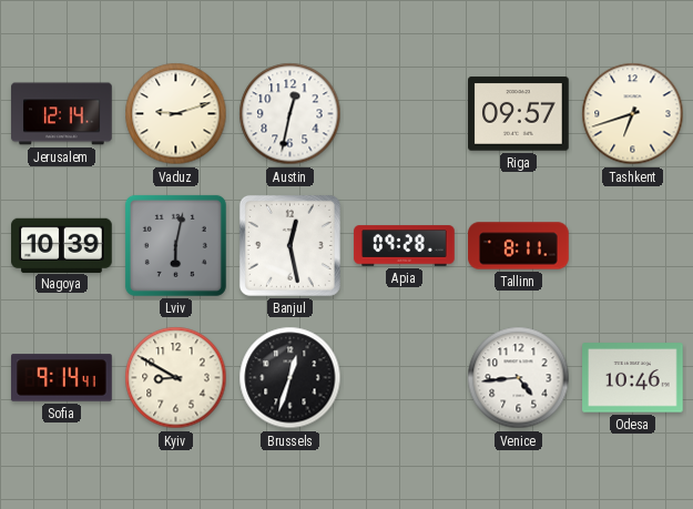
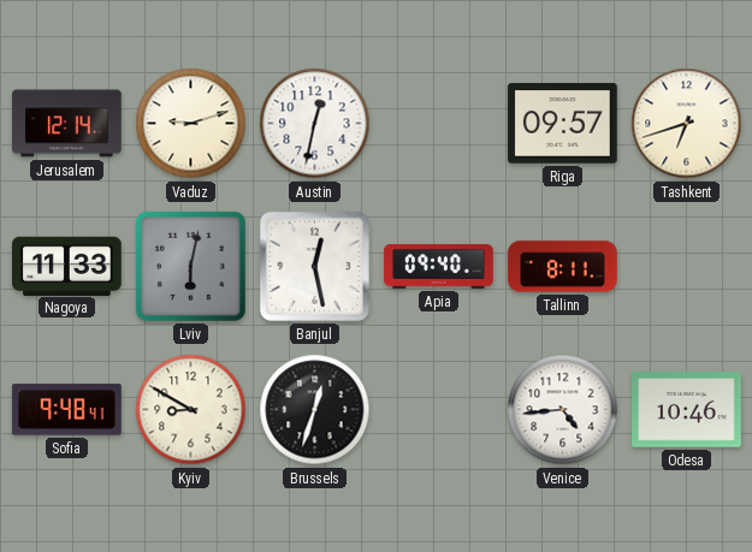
Nagoya: 10:39 -> 11:33 (67, 266)
Apia: 09:28 -> 09:40 (439, 267)
Sofia: 9:14 -> 9:48 (67, 410)
